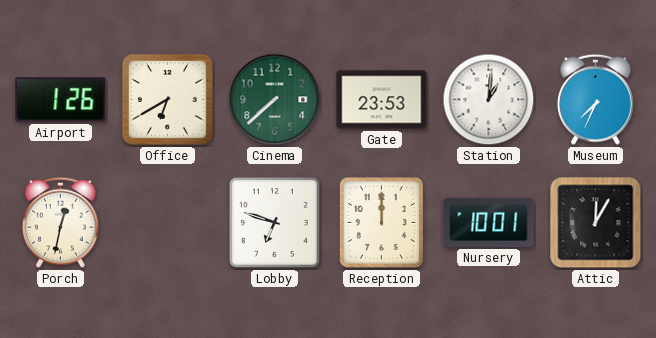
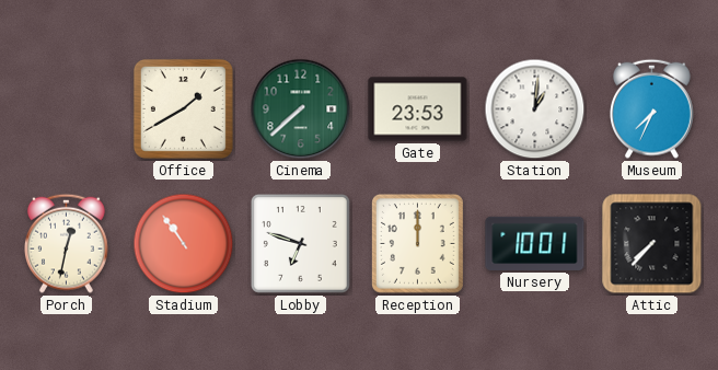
Airport: 1:26 -> none (61, 100)
Office: 6:40 -> 1:40 (183, 108)
Stadium: none -> 10:54 (184, 244)
Attic: 12:05 -> 7:37 (652, 244)
